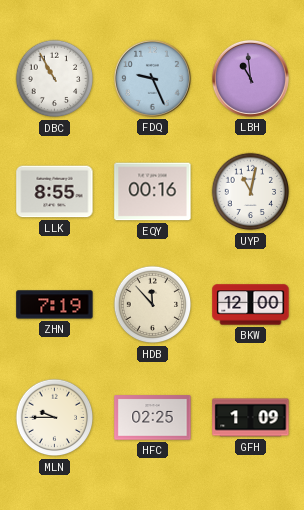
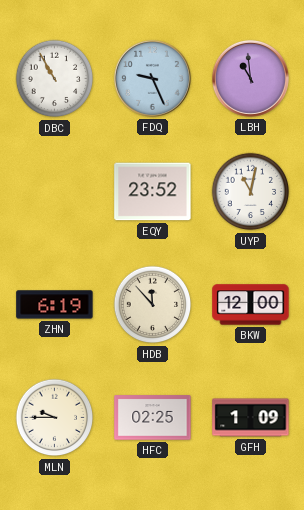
LLK: 8:55 -> none (55, 192)
EQY: 00:16 -> 23:52 (153, 192)
ZHN: 7:19 -> 6:19 (55, 305)
